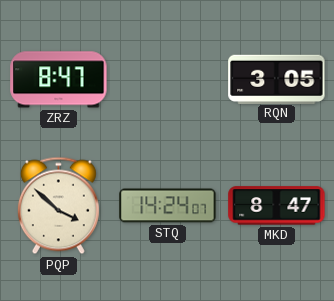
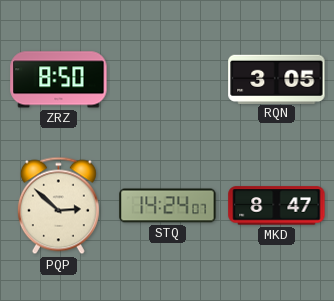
ZRZ: 8:47 -> 8:50 (59, 80)
PQP: 3:52 -> 2:52 (58, 206)
